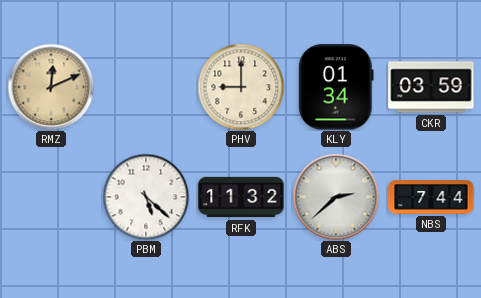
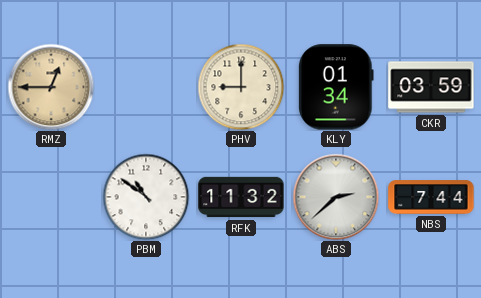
RMZ: 12:11 -> 12:45 (51, 87)
PBM: 5:22 -> 10:51 (146, 197)
